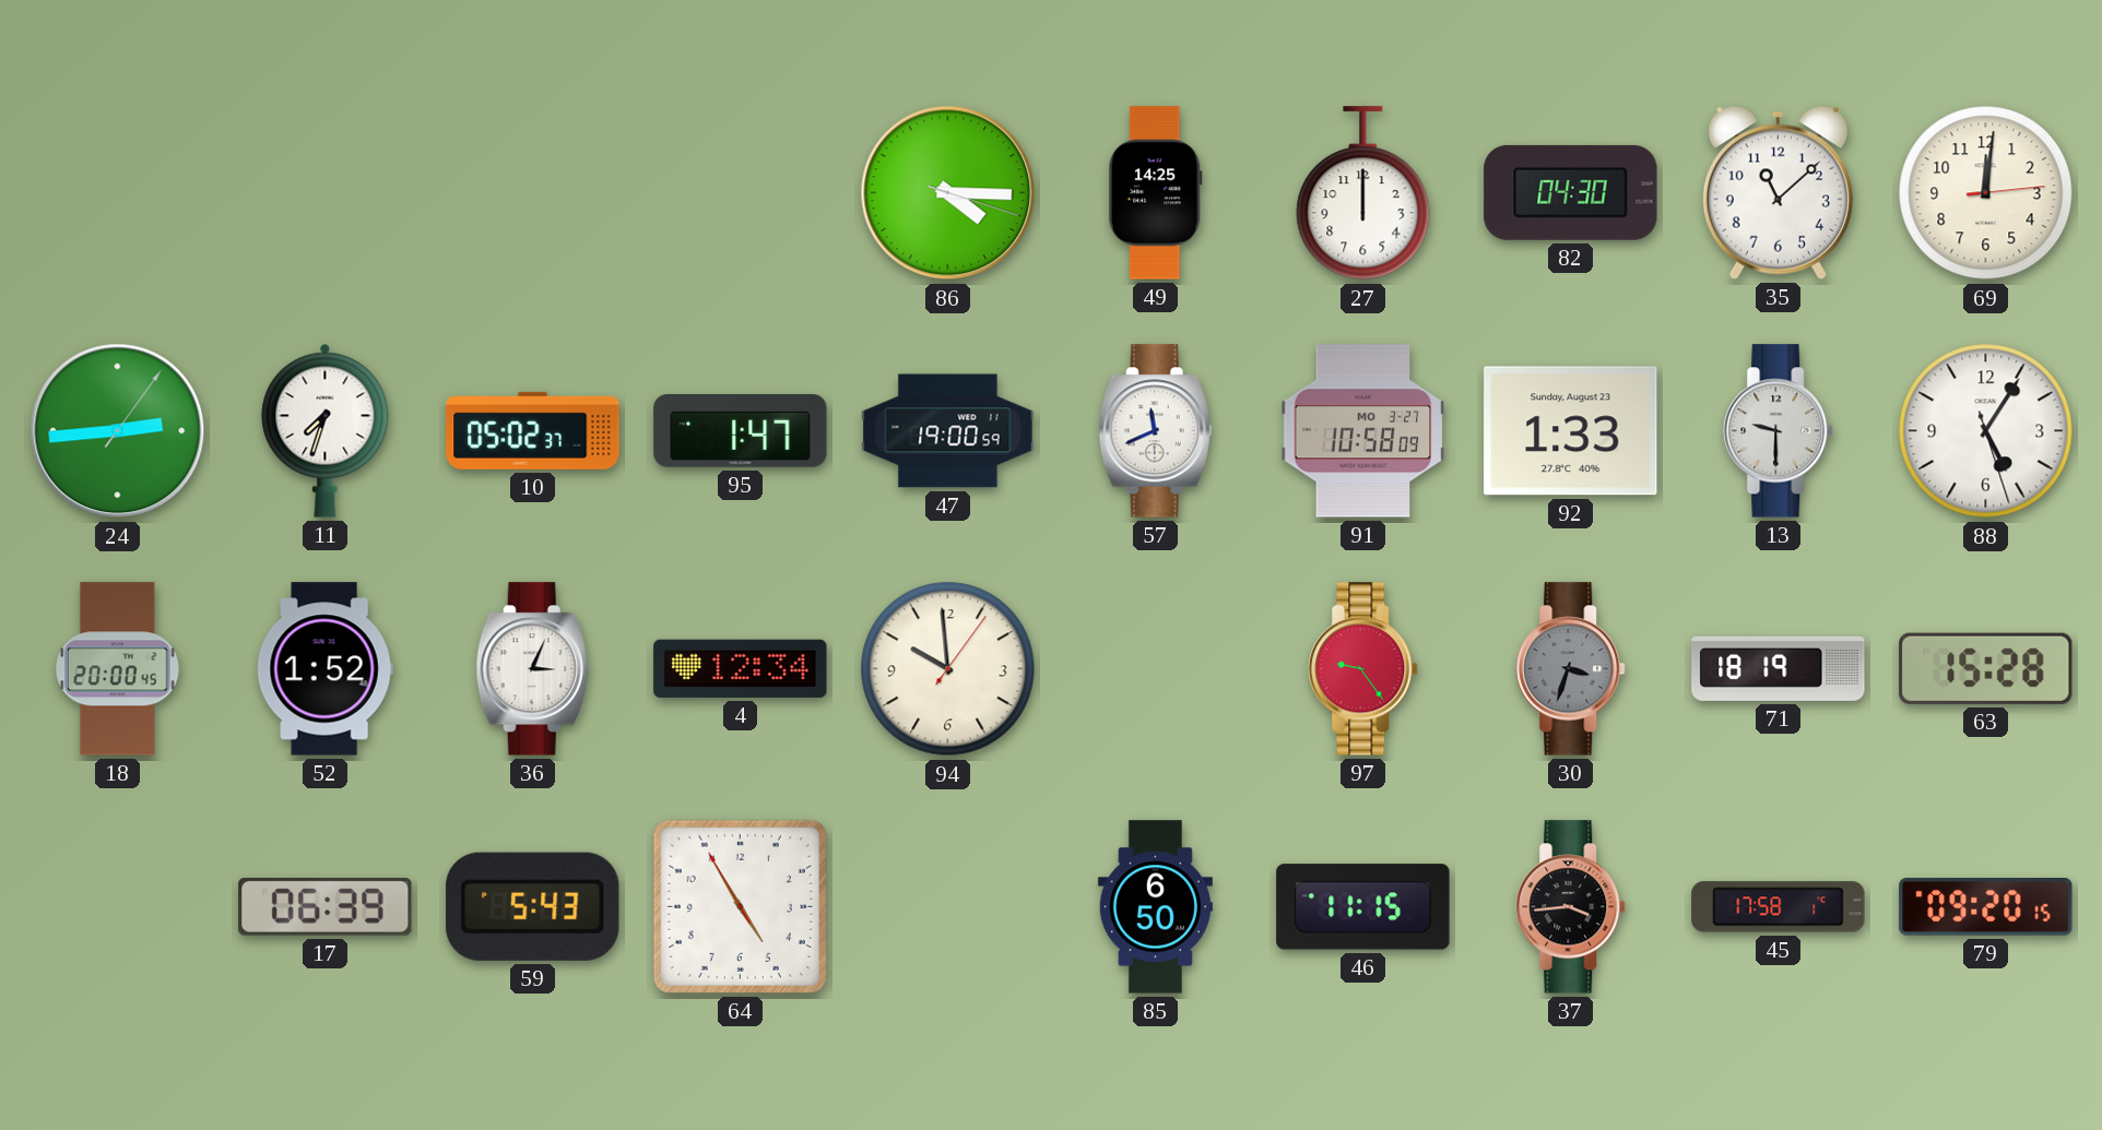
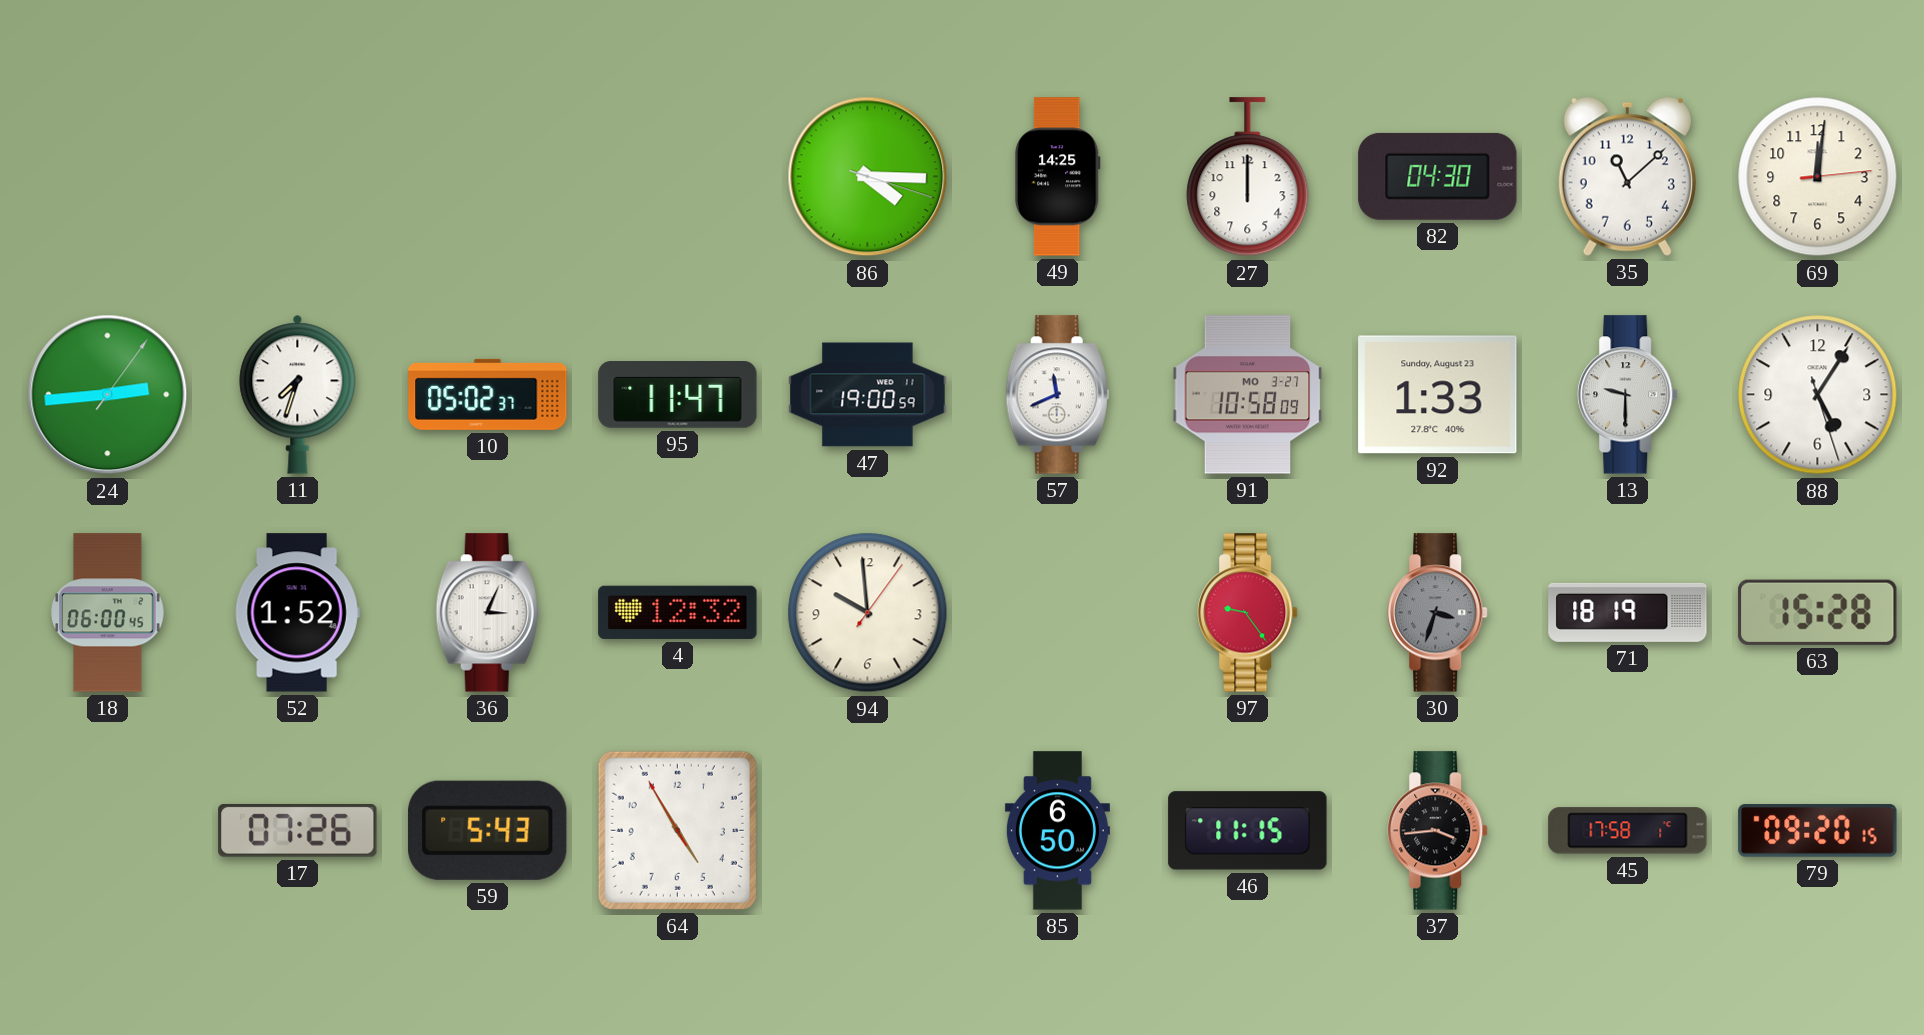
95: 1:47 -> 11:47 (678, 395)
18: 20:00 -> 06:00 (108, 613)
4: 12:34 -> 12:32 (678, 612)
17: 06:39 -> 07:26 (298, 830)
